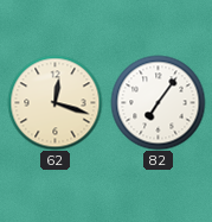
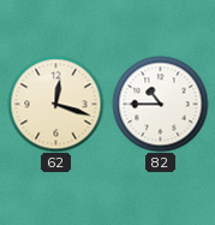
82: 7:06 -> 10:45 (160, 103)
